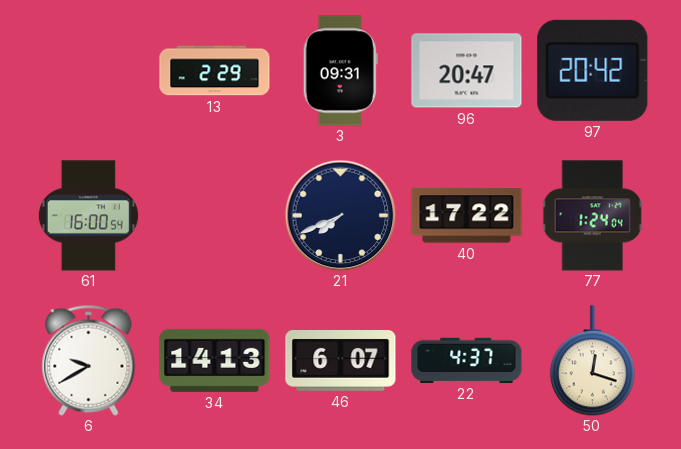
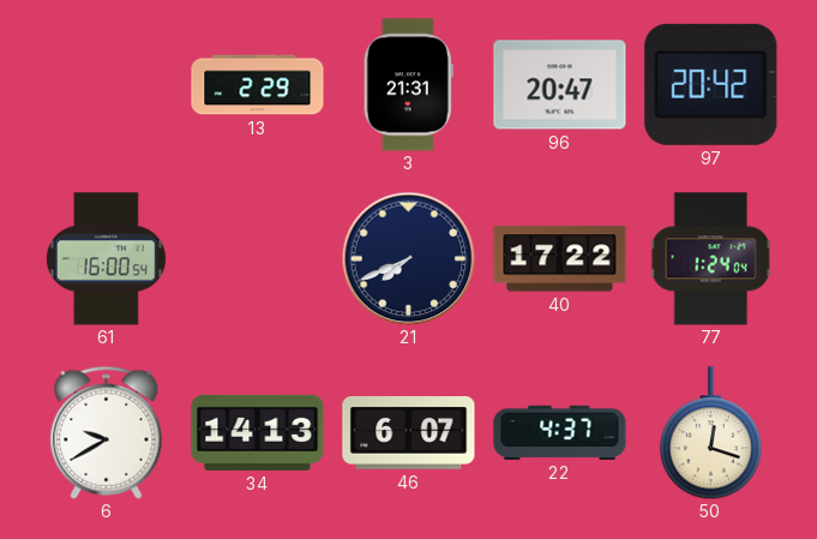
3: 09:31 -> 21:31 (408, 85)
